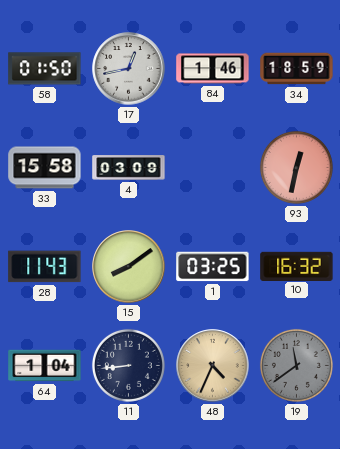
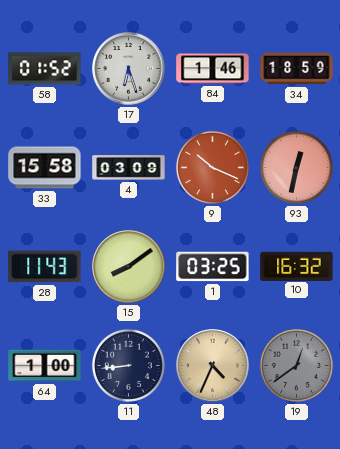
58: 01:50 -> 01:52 (45, 69)
17: 12:43 -> 6:27 (129, 69)
9: none -> 10:19 (212, 167)
64: 1:04 -> 1:00 (45, 366)
19: 11:39 -> 12:39 (296, 365)
